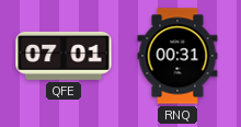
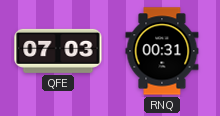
QFE: 07:01 -> 07:03 (58, 51)
